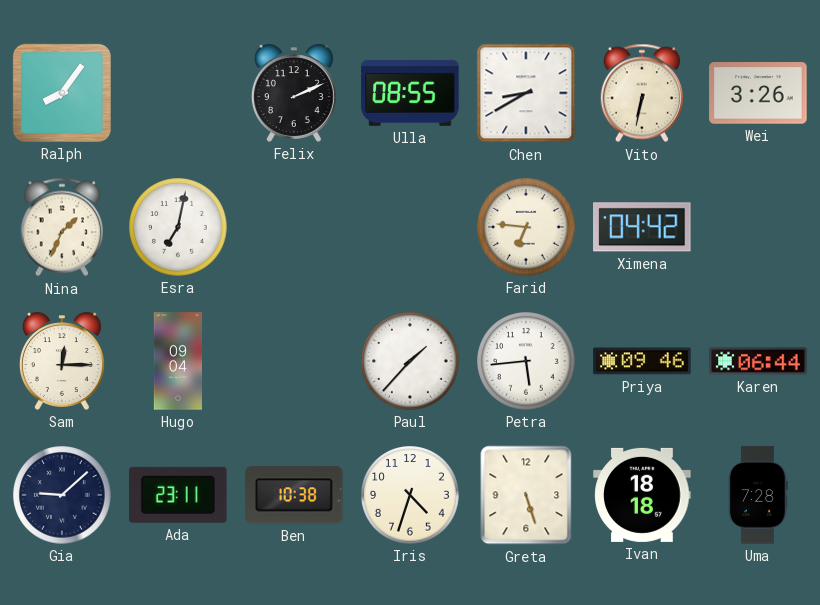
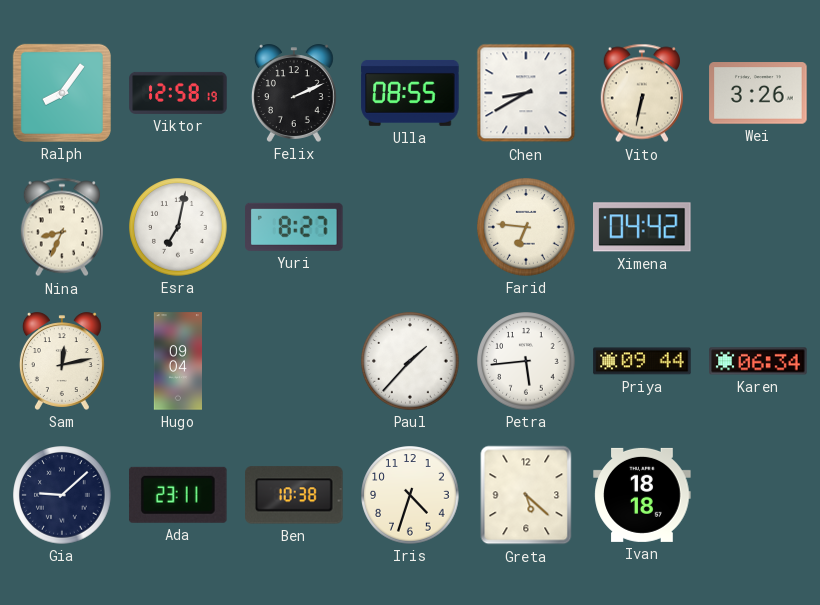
Viktor: none -> 12:58 (178, 93)
Nina: 1:34 -> 8:34 (61, 227)
Yuri: none -> 8:27 (294, 227)
Sam: 12:15 -> 12:13 (62, 361)
Priya: 09:46 -> 09:44 (642, 361)
Karen: 06:44 -> 06:34 (758, 361)
Greta: 5:27 -> 5:22 (526, 495)
Uma: 7:28 -> none (758, 495)
